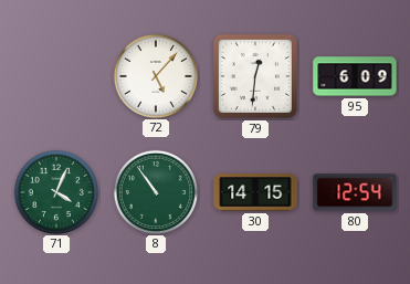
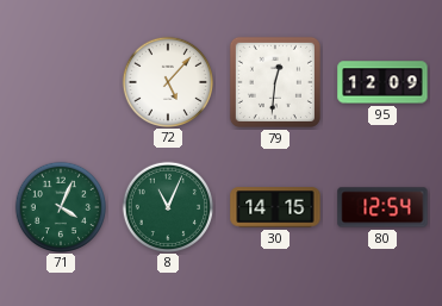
95: 6:09 -> 12:09 (382, 82)
8: 10:54 -> 11:04 (167, 206)
